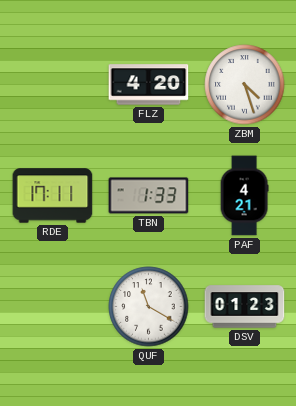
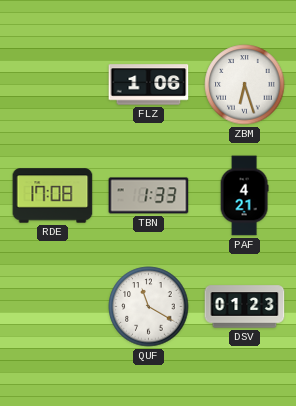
FLZ: 4:20 -> 1:06 (149, 85)
ZBM: 4:27 -> 6:27 (245, 85)
RDE: 17:11 -> 17:08 (53, 196)
